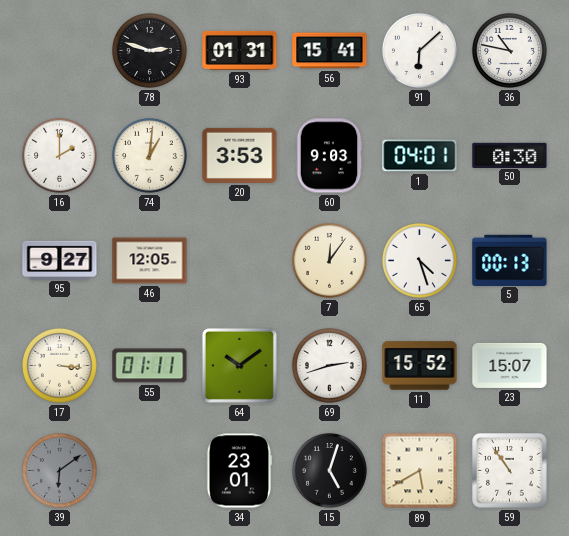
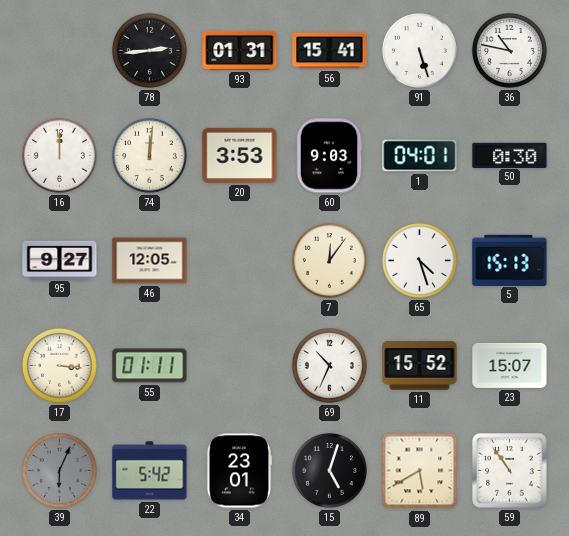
78: 2:48 -> 2:44 (149, 50)
91: 6:08 -> 5:27 (419, 50)
16: 2:00 -> 12:00 (59, 155)
74: 1:01 -> 12:01 (149, 155)
5: 00:13 -> 15:13 (510, 260)
64: 10:09 -> none (239, 365)
69: 2:42 -> 10:34 (329, 365)
39: 6:09 -> 6:04 (59, 470)
22: none -> 5:42 (150, 471)
